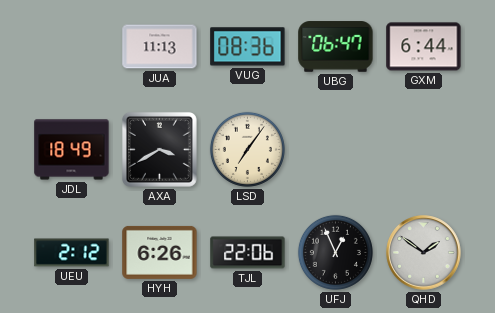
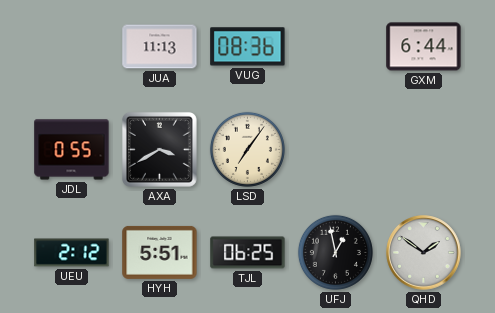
UBG: 06:47 -> none (336, 47)
JDL: 18:49 -> 0:55 (72, 150)
HYH: 6:26 -> 5:51 (160, 252)
TJL: 22:06 -> 06:25 (248, 253)
UFJ: 12:56 -> 12:58 (335, 252)
